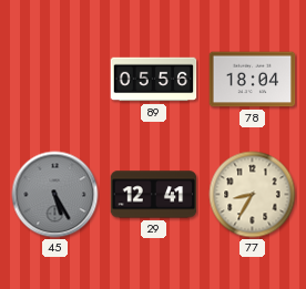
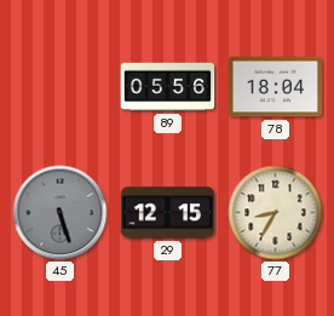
45: 5:25 -> 5:27 (61, 213)
29: 12:41 -> 12:15 (168, 213)
